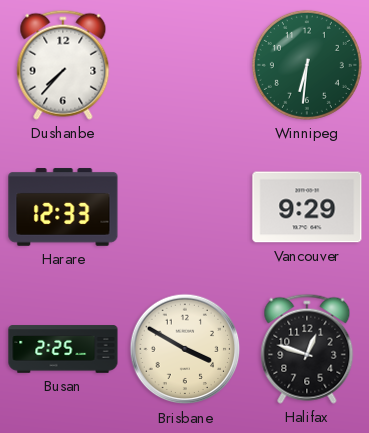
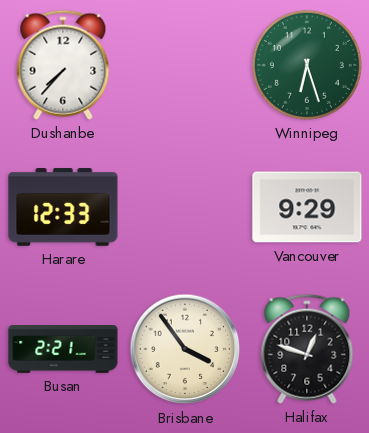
Winnipeg: 6:31 -> 6:27 (307, 65)
Busan: 2:25 -> 2:21 (63, 349)
Brisbane: 3:50 -> 3:54 (185, 349)
